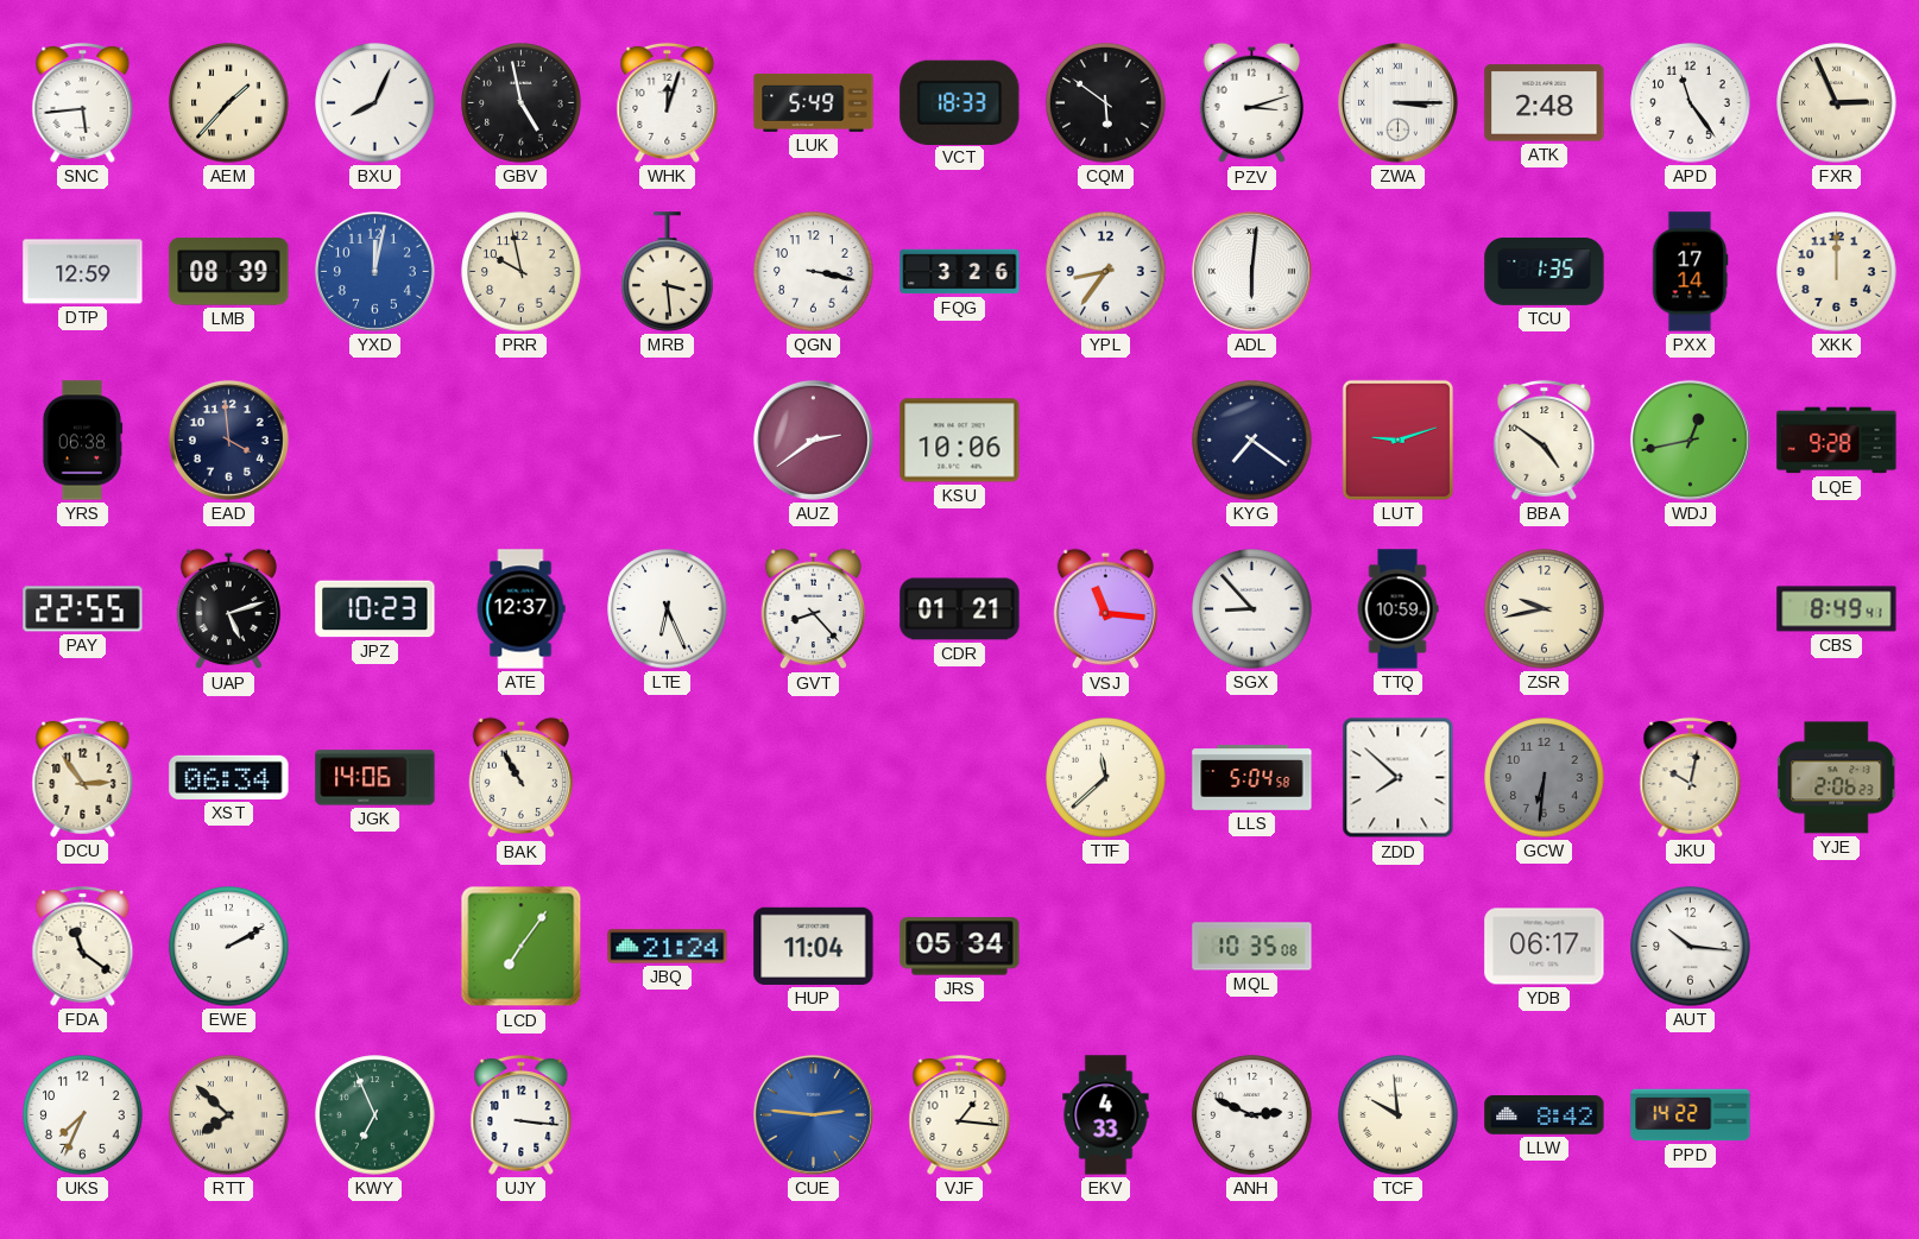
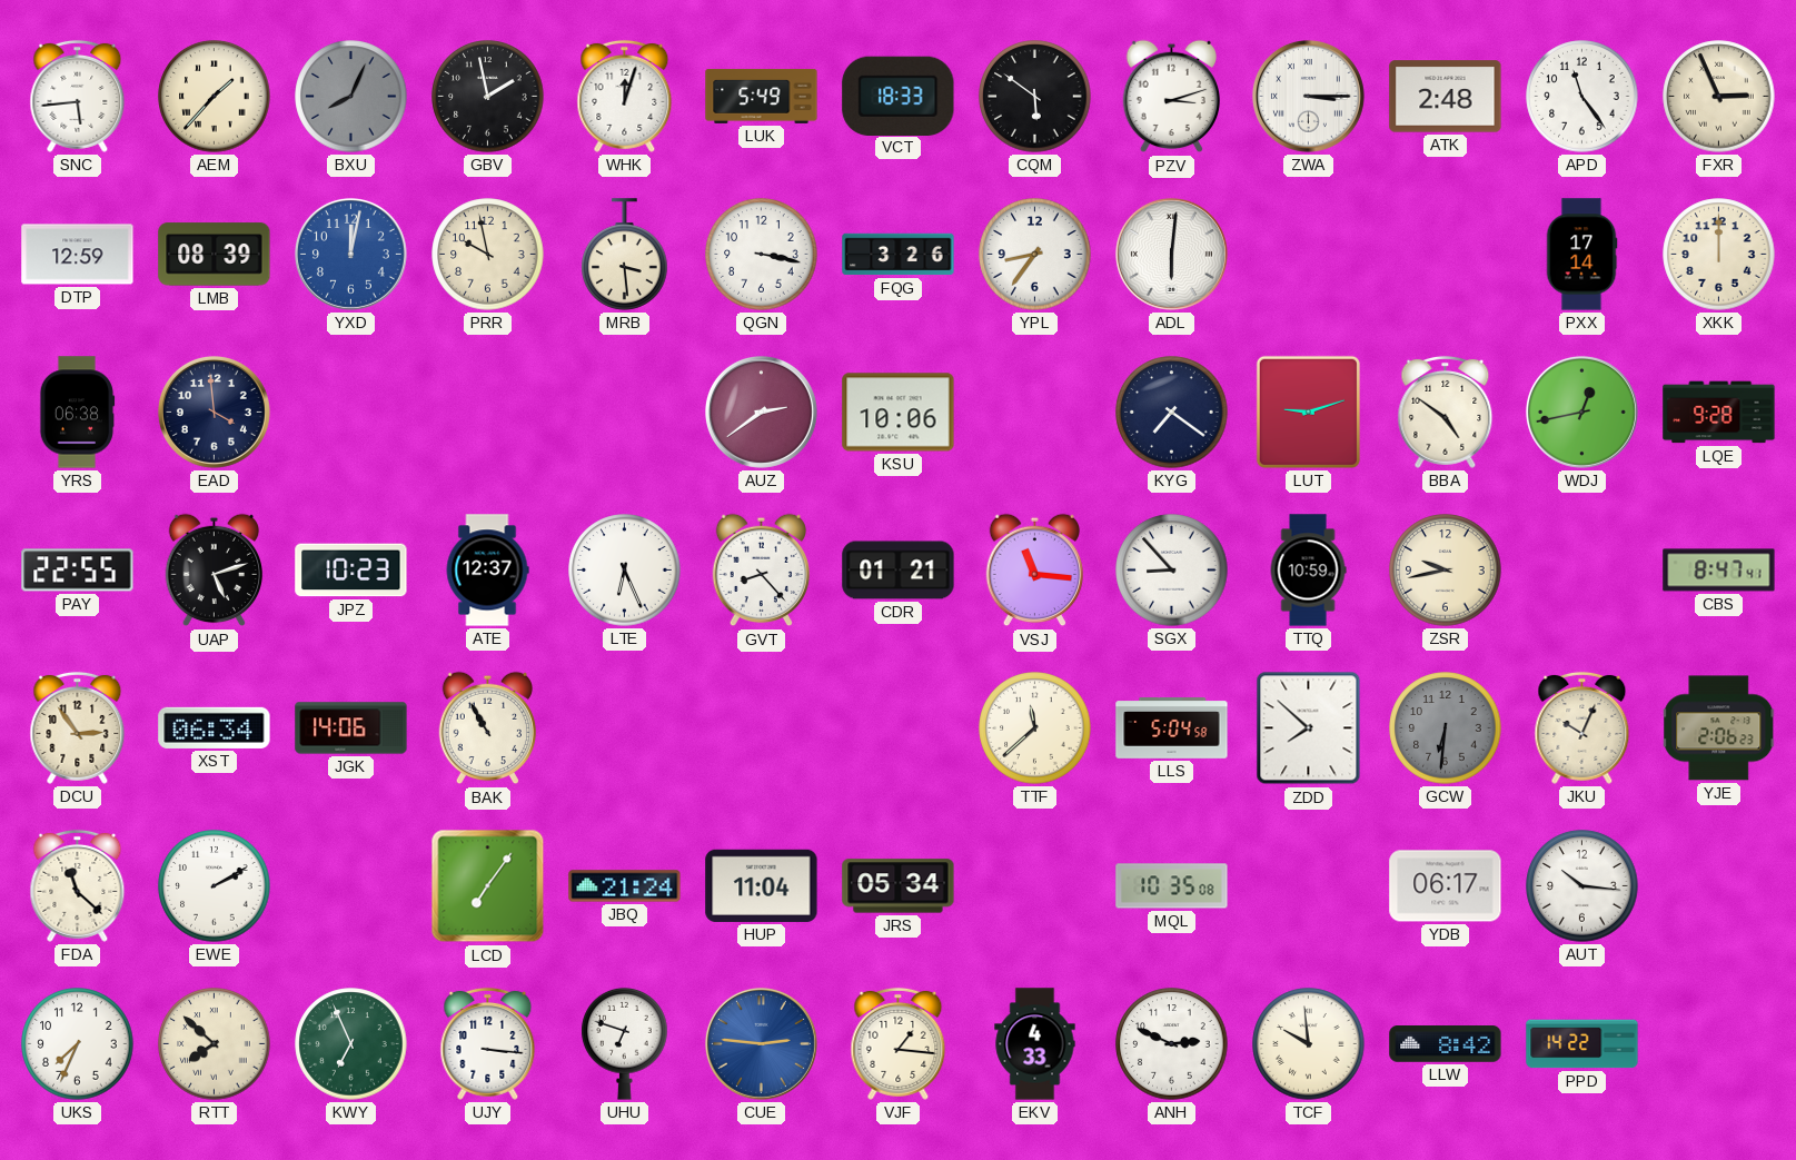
BXU dial: white -> grey (351, 97)
GBV: 4:58 -> 1:58 (488, 97)
TCU: 1:35 -> none (1545, 272)
CBS: 8:49 -> 8:47 (1719, 571)
JKU: 10:02 -> 10:04 (1582, 727)
FDA: 11:21 -> 11:22 (78, 885)
UHU: none -> 6:48 (625, 1043)
